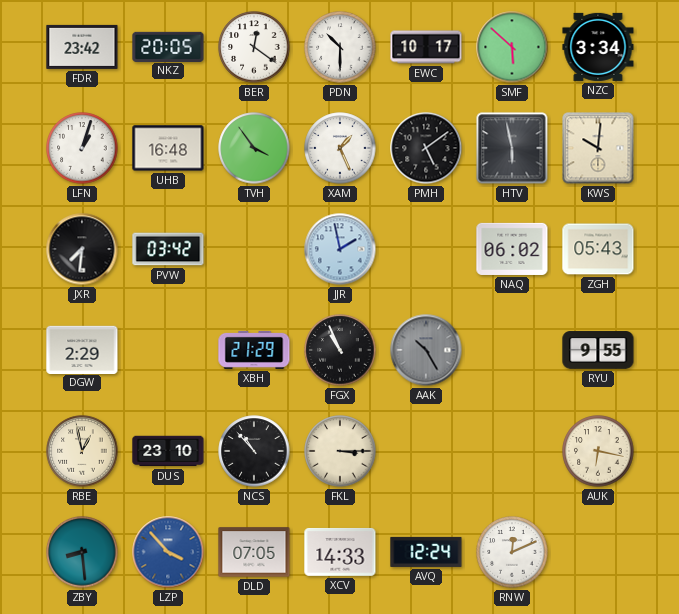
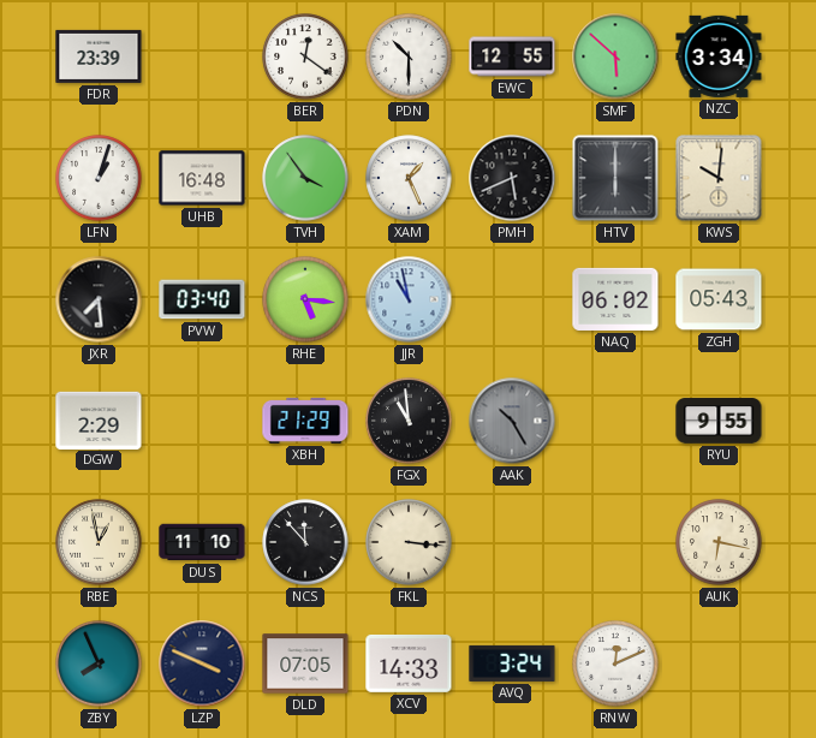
FDR: 23:42 -> 23:39 (99, 56)
NKZ: 20:05 -> none (168, 46)
EWC: 10:17 -> 12:55 (512, 56)
PMH: 5:09 -> 5:41 (512, 178)
HTV: 5:58 -> 6:00 (615, 178)
JXR: 7:31 -> 7:29 (99, 299)
PVW: 03:42 -> 03:40 (202, 299)
RHE: none -> 5:16 (305, 299)
JJR: 1:58 -> 10:58 (409, 299)
FGX: 10:56 -> 10:59 (409, 421)
DUS: 23:10 -> 11:10 (202, 542)
NCS: 10:53 -> 11:53 (305, 542)
FKL: 3:15 -> 3:16 (409, 542)
ZBY: 8:29 -> 7:56 (99, 663)
LZP: 3:53 -> 3:49 (202, 663)
LZP dial: blue -> navy (202, 663)
AVQ: 12:24 -> 3:24 (512, 663)
